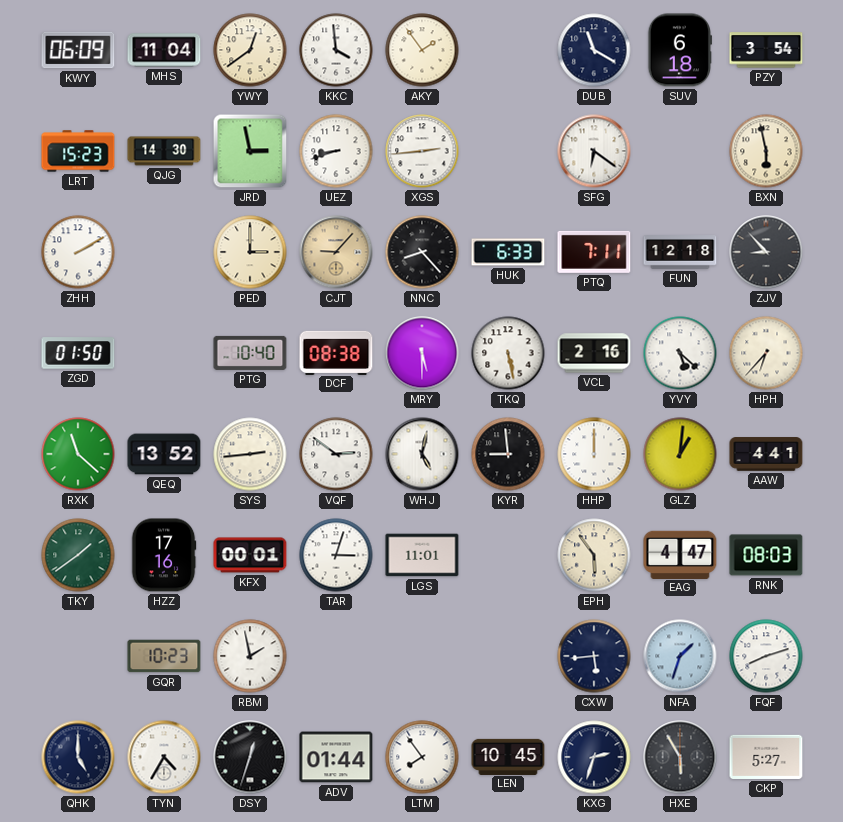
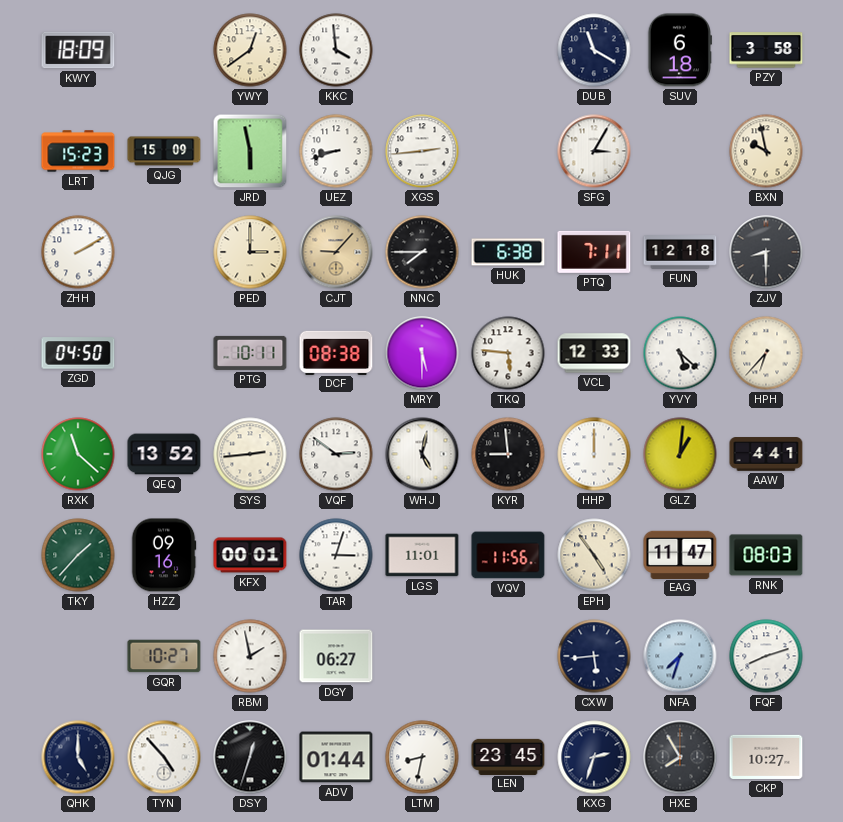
KWY: 06:09 -> 18:09 (78, 50)
MHS: 11:04 -> none (164, 50)
AKY: 1:54 -> none (422, 50)
PZY: 3:54 -> 3:58 (766, 50)
QJG: 14:30 -> 15:09 (164, 151)
JRD: 2:58 -> 5:58 (250, 151)
SFG: 6:21 -> 3:05 (594, 151)
BXN: 5:58 -> 9:58 (766, 151)
NNC: 8:23 -> 7:45 (422, 252)
HUK: 6:33 -> 6:38 (508, 252)
ZJV: 8:53 -> 8:30 (766, 252)
ZGD: 01:50 -> 04:50 (78, 353)
PTG: 10:40 -> 10:11 (250, 353)
TKQ: 5:28 -> 5:46 (508, 353)
VCL: 2:16 -> 12:33 (594, 353)
TKY: 1:39 -> 1:37 (78, 555)
HZZ: 17:16 -> 09:16 (164, 555)
VQV: none -> 11:56 (508, 555)
EPH: 5:54 -> 4:54 (594, 555)
EAG: 4:47 -> 11:47 (680, 554)
GQR: 10:23 -> 10:27 (164, 656)
DGY: none -> 06:27 (336, 656)
NFA: 1:33 -> 7:33 (680, 656)
TYN: 4:35 -> 4:53 (164, 757)
LTM: 7:54 -> 8:32 (422, 757)
LEN: 10:45 -> 23:45 (508, 756)
HXE: 5:55 -> 7:55 (680, 757)
CKP: 5:27 -> 10:27 (766, 757)
